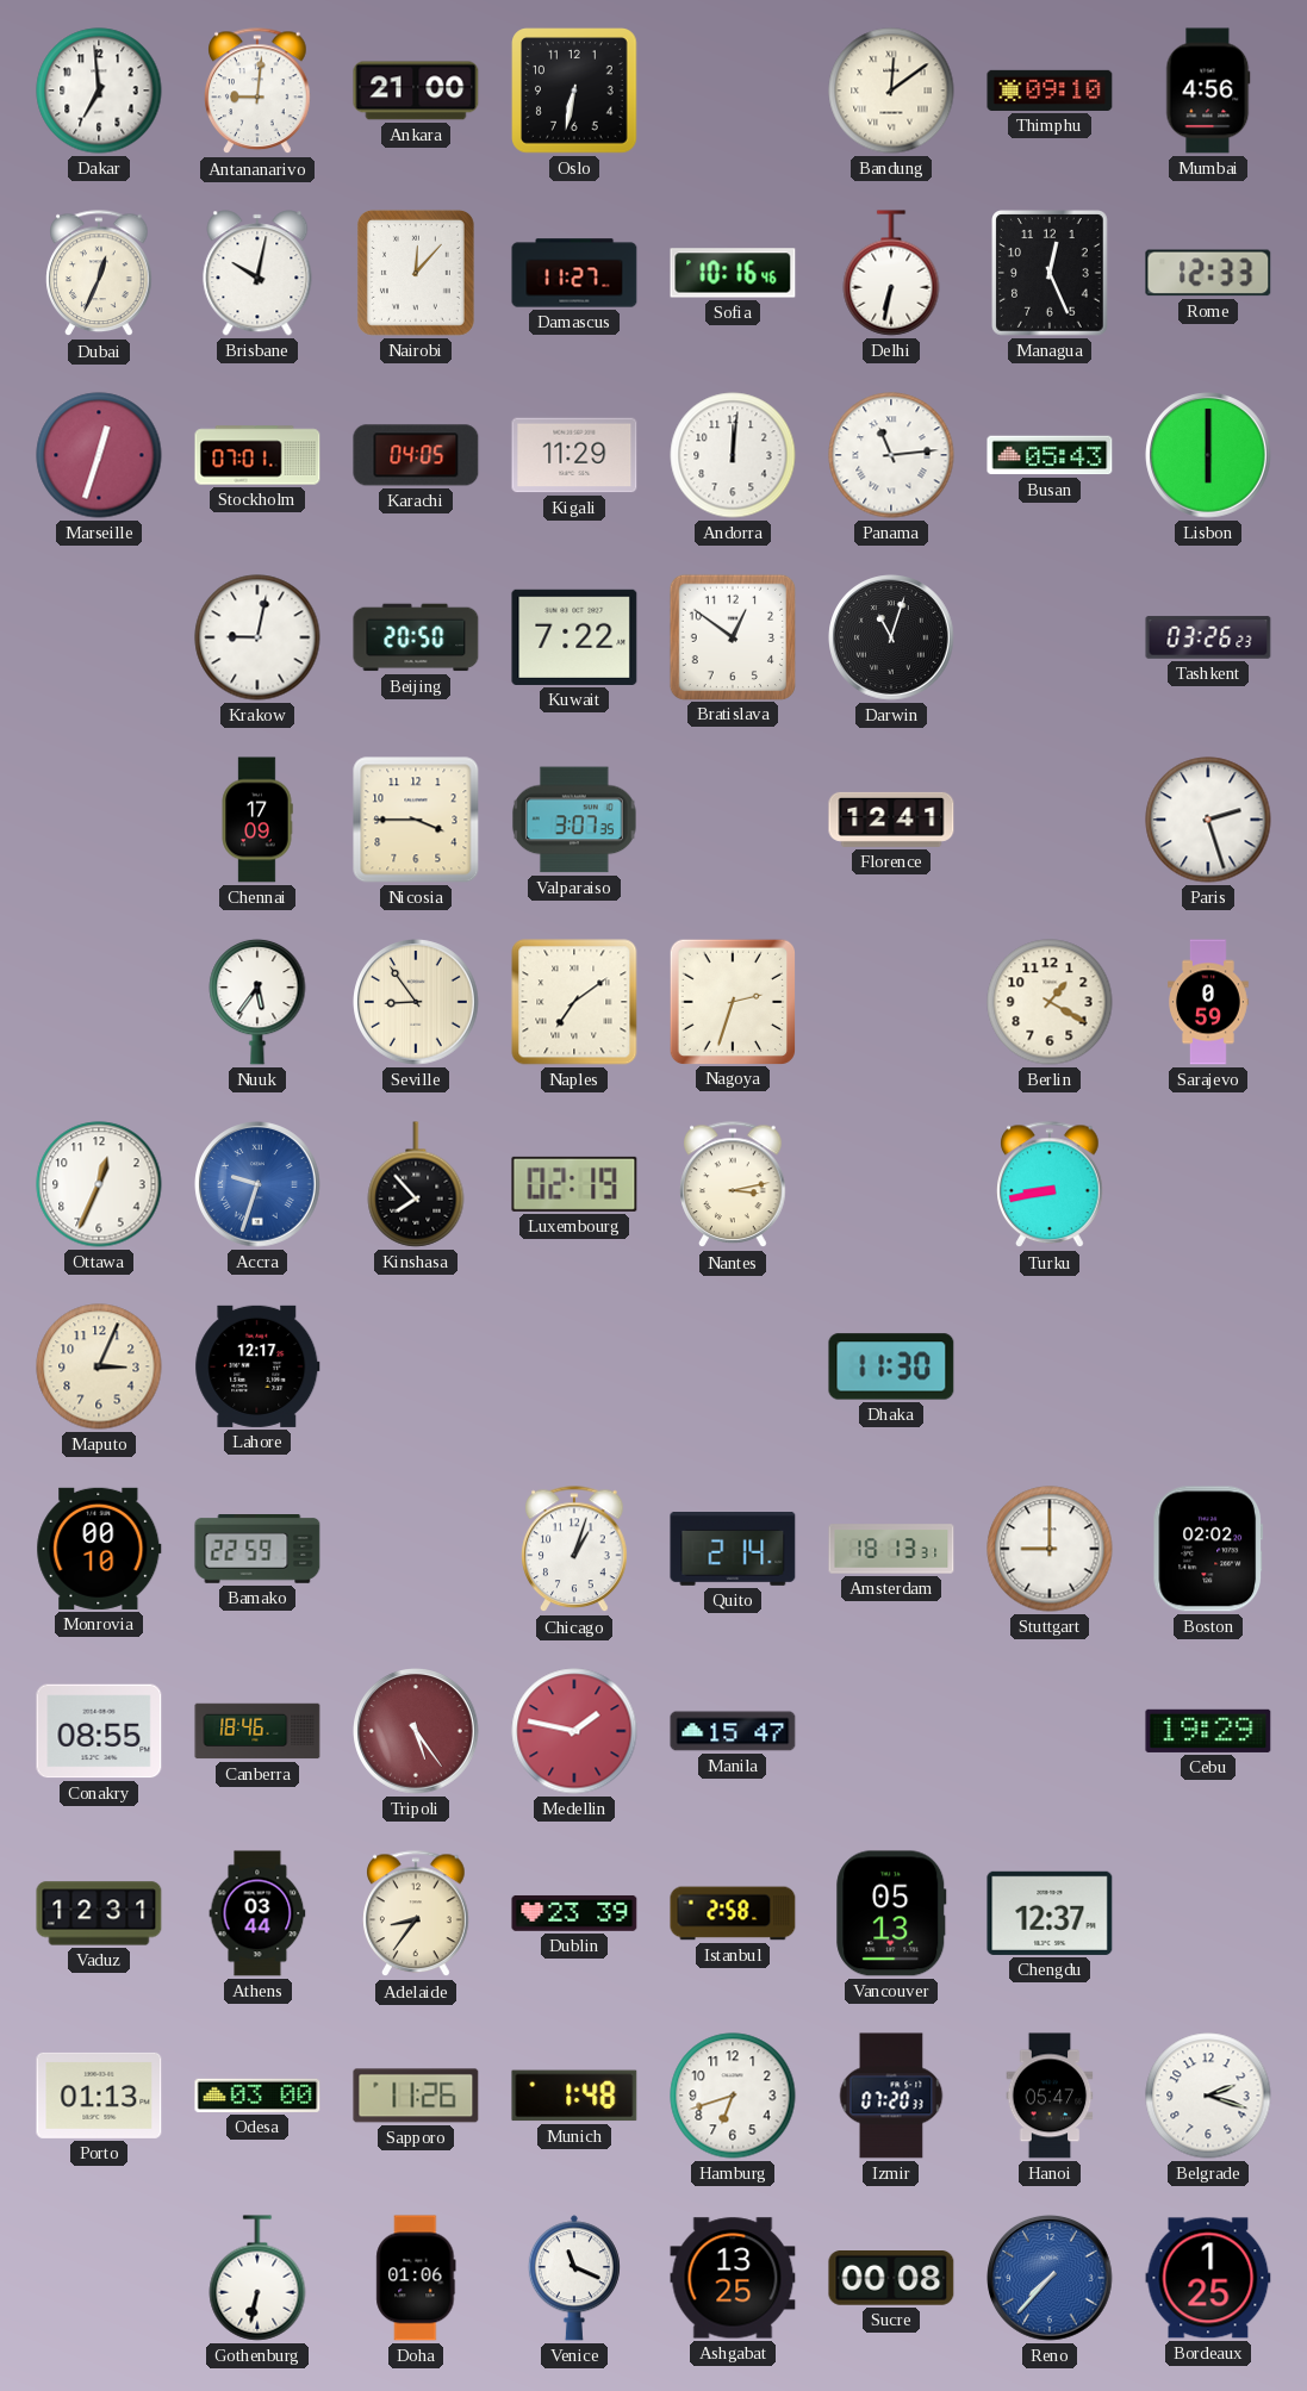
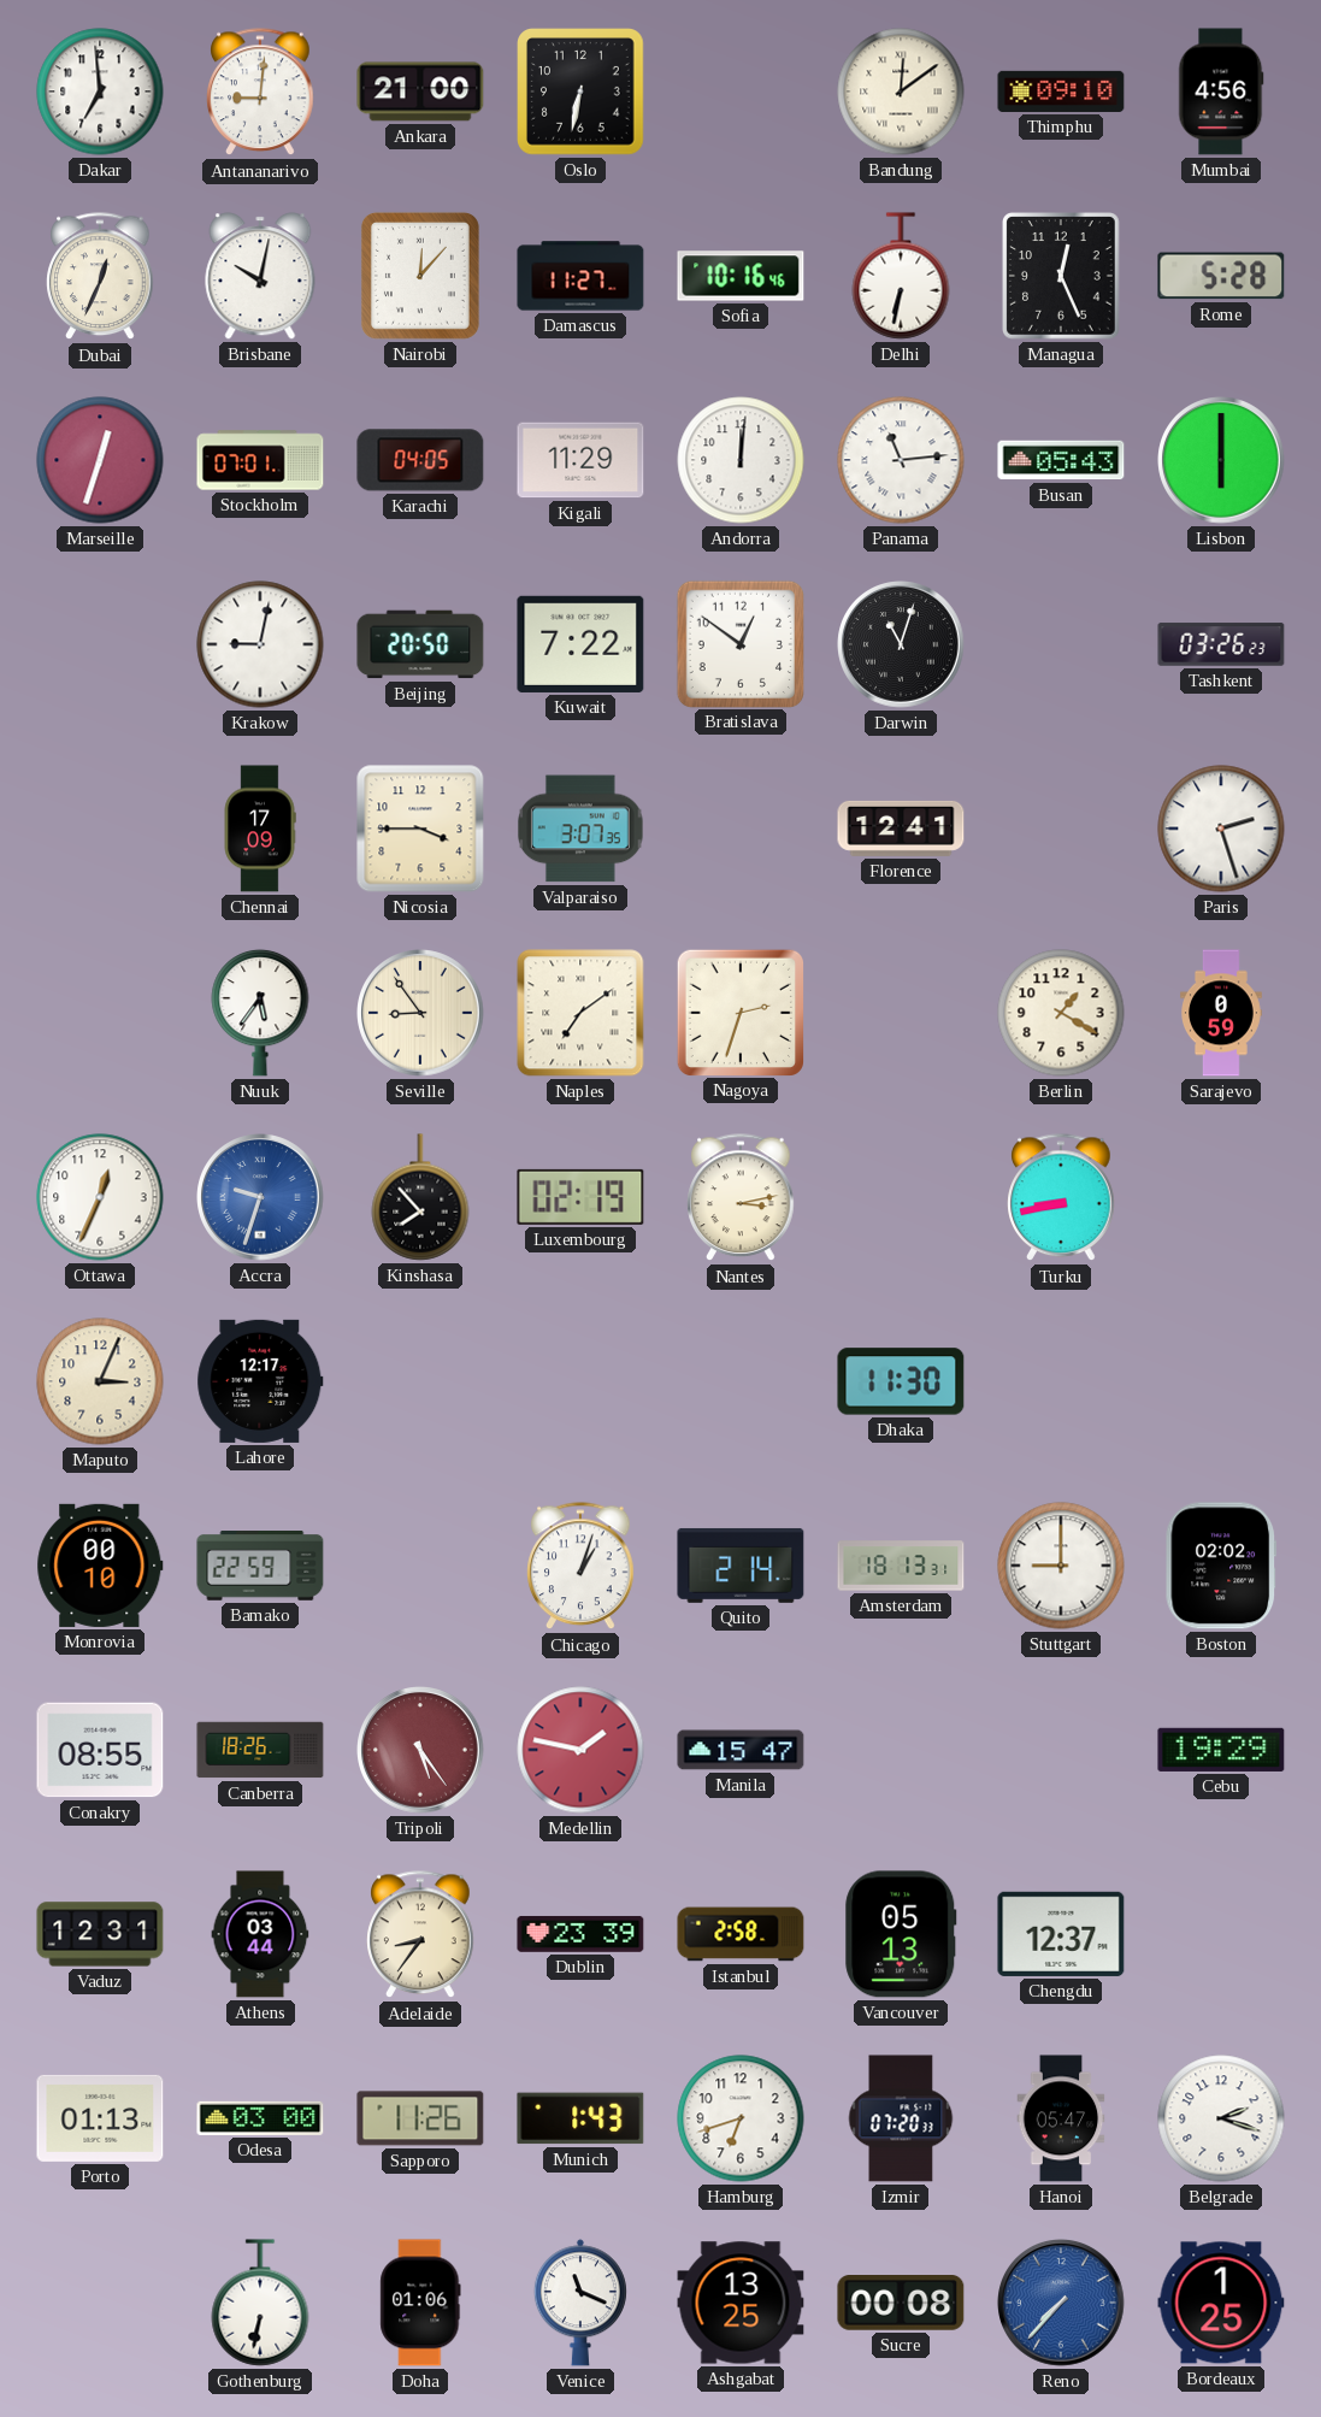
Rome: 12:33 -> 5:28 (1221, 276)
Canberra: 18:46 -> 18:26 (260, 1750)
Munich: 1:48 -> 1:43 (580, 2118)
